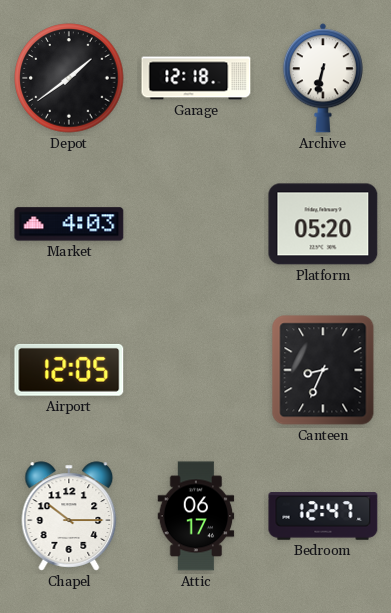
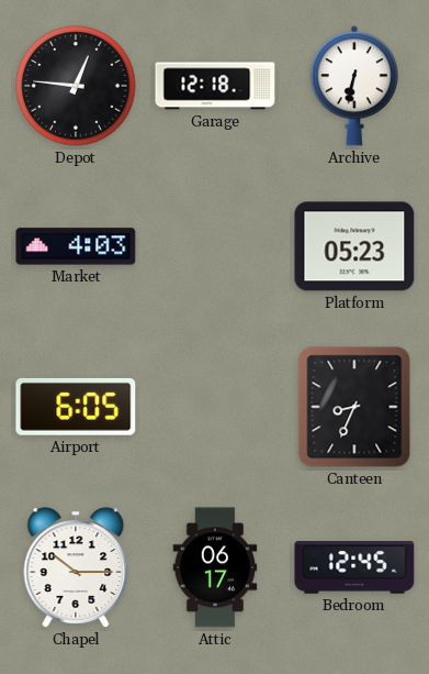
Depot: 1:39 -> 12:46 (76, 86)
Platform: 05:20 -> 05:23 (354, 246)
Airport: 12:05 -> 6:05 (76, 407)
Bedroom: 12:47 -> 12:45 (354, 567)
